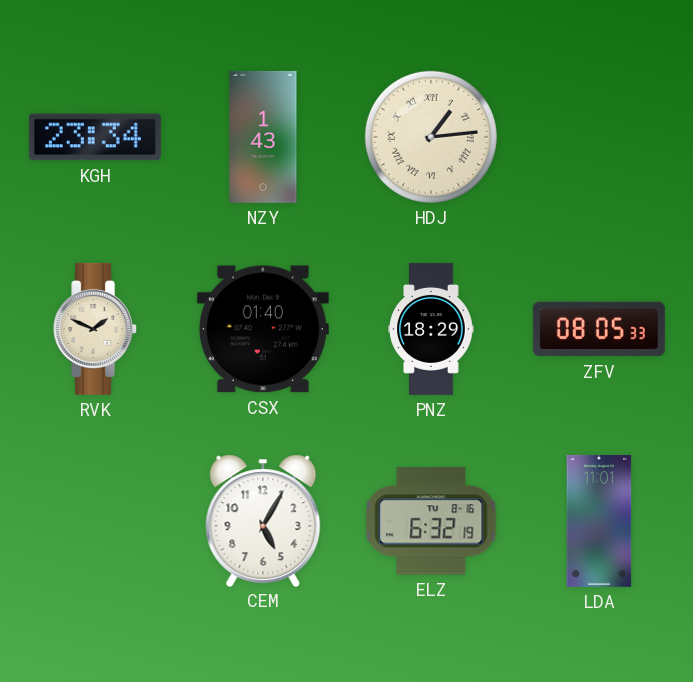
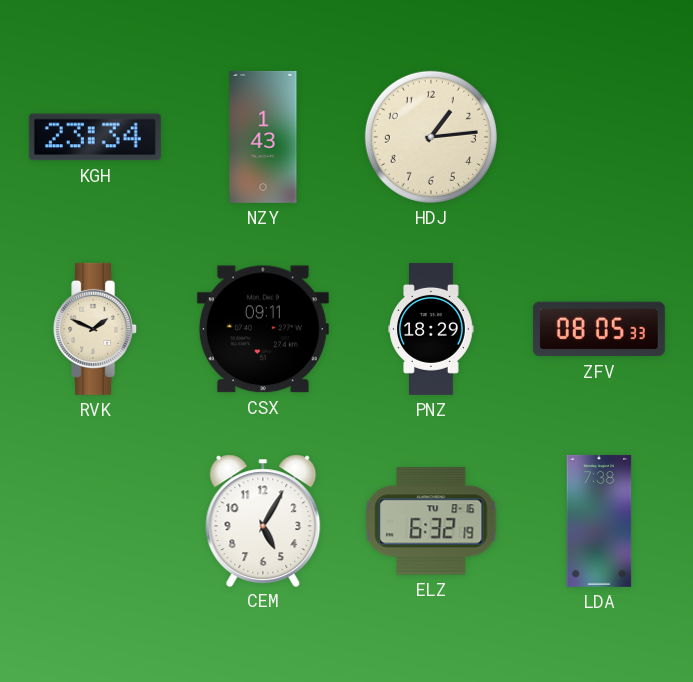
HDJ numerals: Roman -> Arabic (431, 137)
CSX: 01:40 -> 09:11 (263, 329)
LDA: 11:01 -> 7:38 (599, 521)
